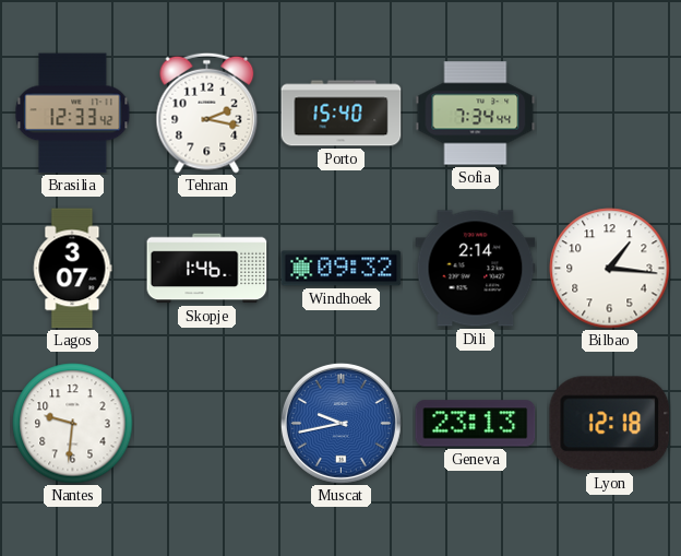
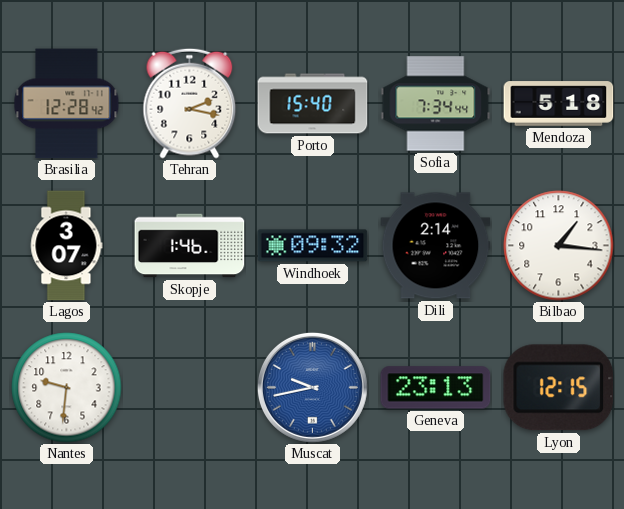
Brasilia: 12:33 -> 12:28 (67, 104)
Mendoza: none -> 5:18 (559, 104)
Lyon: 12:18 -> 12:15 (559, 388)
